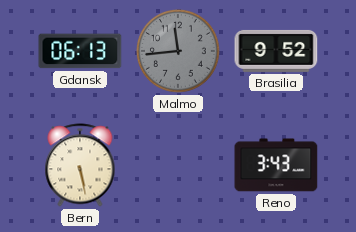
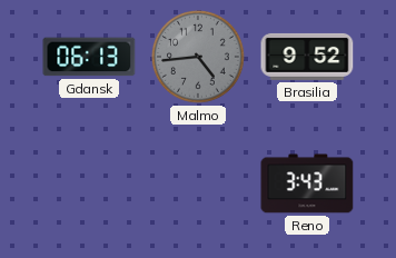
Malmo: 11:44 -> 4:44 (198, 57)
Bern: 5:28 -> none (80, 165)
